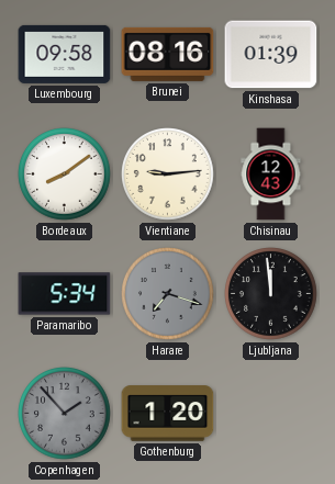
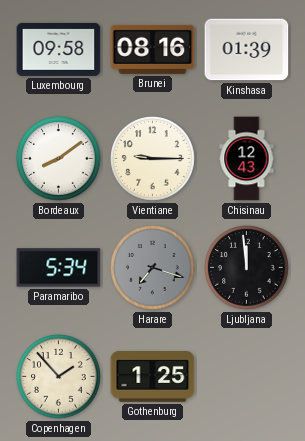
Vientiane: 9:14 -> 9:15 (153, 159)
Copenhagen dial: grey -> cream (59, 377)
Gothenburg: 1:20 -> 1:25 (153, 377)
